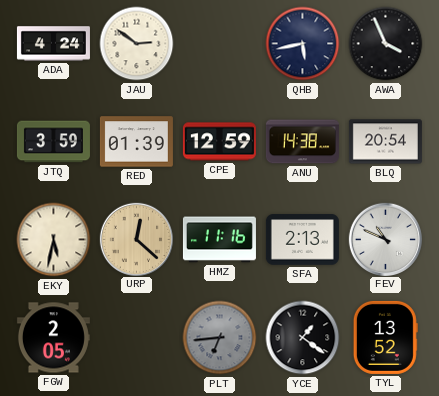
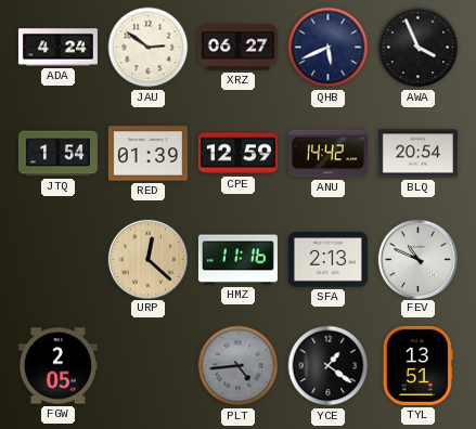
XRZ: none -> 06:27 (237, 48)
QHB: 5:43 -> 5:41 (329, 48)
JTQ: 3:59 -> 1:54 (57, 154)
ANU: 14:38 -> 14:42 (327, 154)
EKY: 5:32 -> none (54, 240)
PLT: 6:44 -> 4:44 (239, 366)
TYL: 13:52 -> 13:51 (417, 365)
